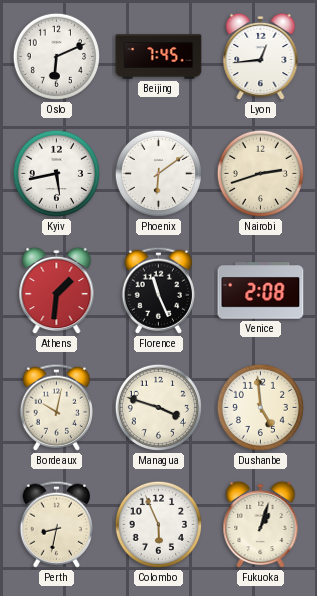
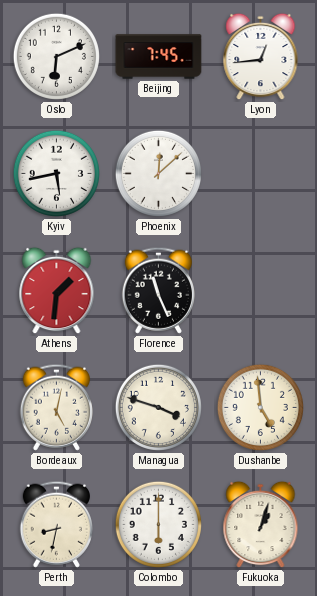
Phoenix: 6:09 -> 12:08 (158, 173)
Nairobi: 2:42 -> none (260, 173)
Venice: 2:08 -> none (261, 291)
Bordeaux: 10:02 -> 5:02 (56, 407)
Colombo: 5:56 -> 6:00 (158, 524)
